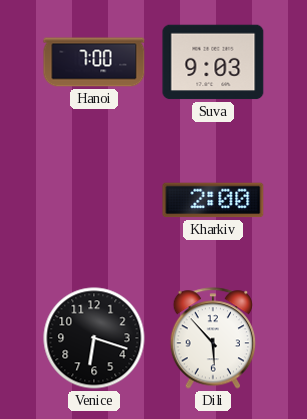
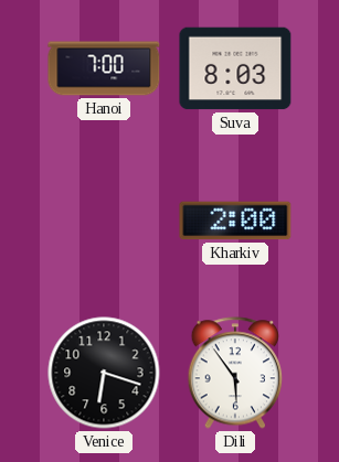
Suva: 9:03 -> 8:03 (235, 68)
Dili: 5:53 -> 5:54 (235, 373)
